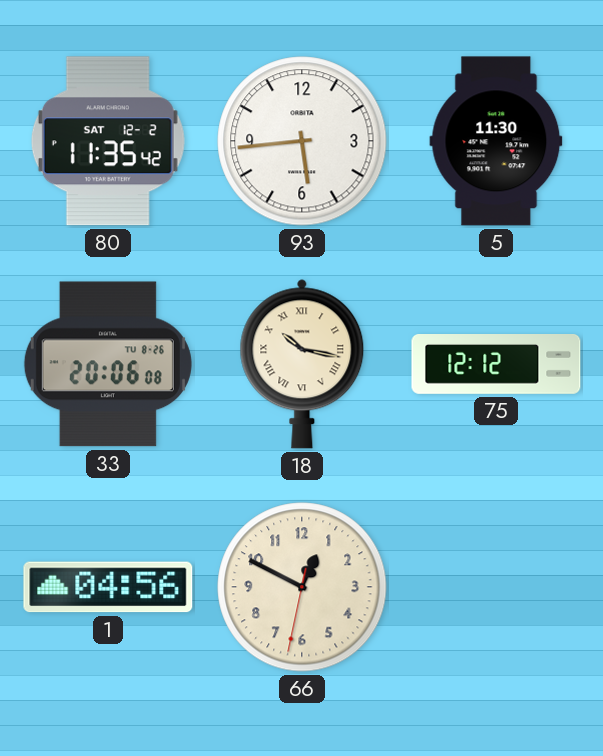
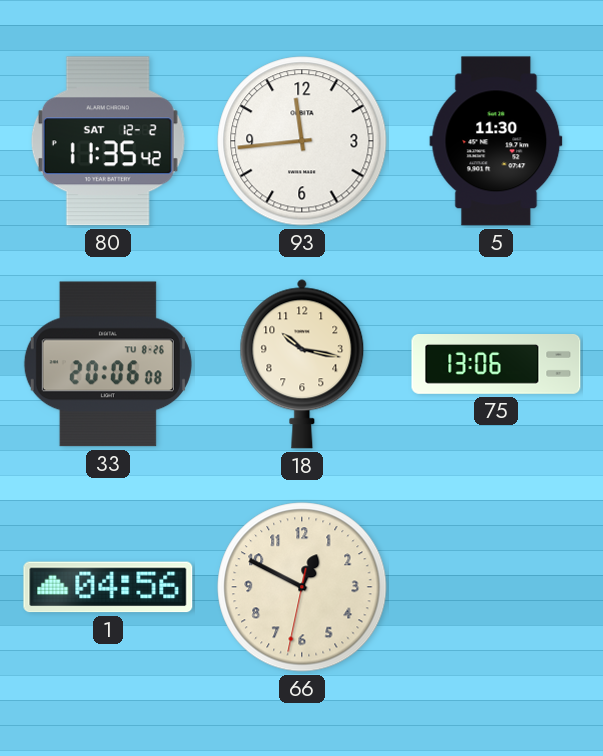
93: 5:44 -> 11:44 (302, 141)
18 numerals: Roman -> Arabic (302, 364)
75: 12:12 -> 13:06 (496, 365)
